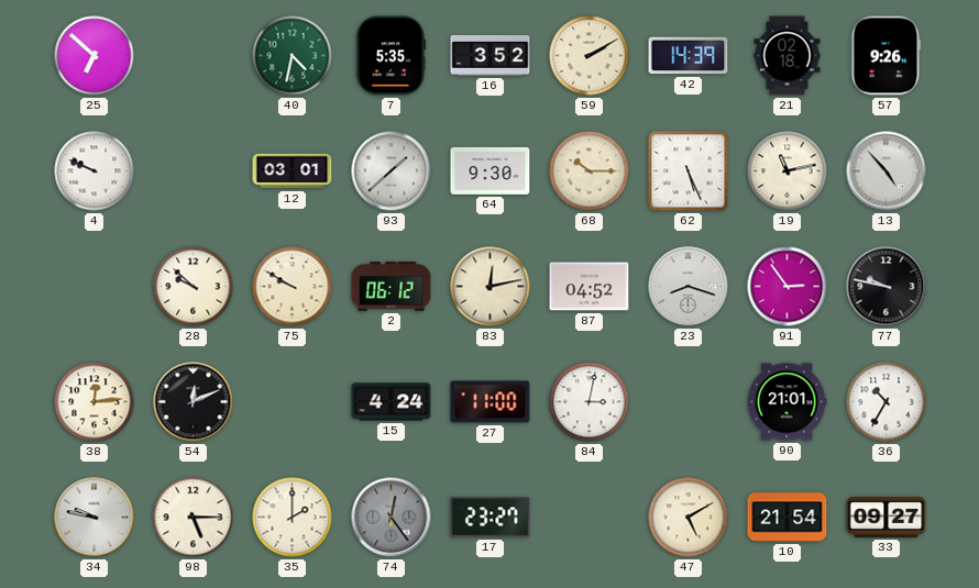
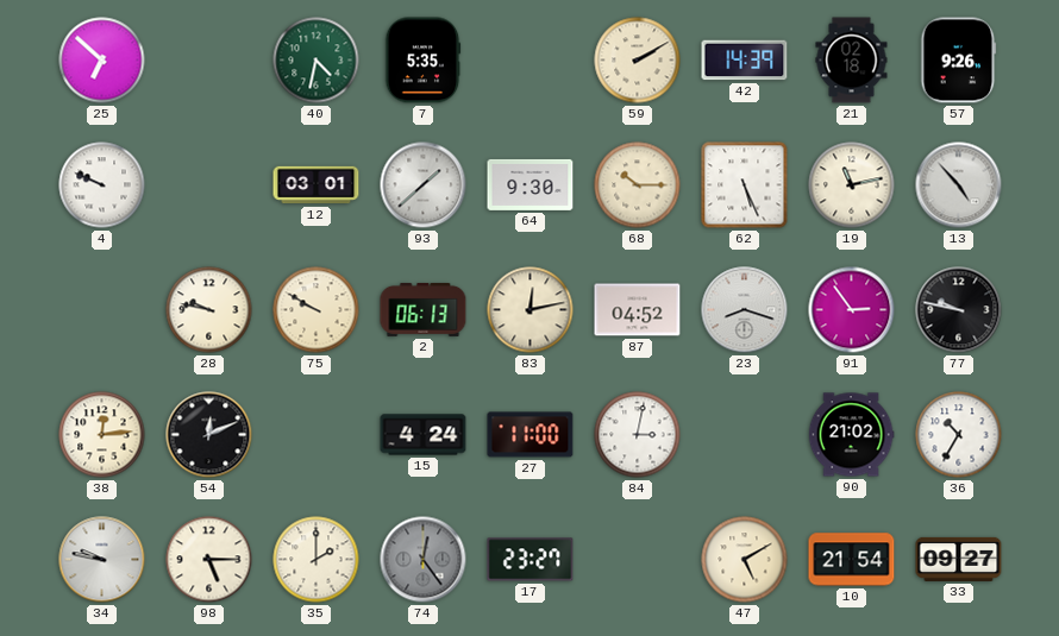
16: 3:52 -> none (491, 55)
28: 9:52 -> 9:47 (209, 310)
2: 06:12 -> 06:13 (424, 309)
90: 21:01 -> 21:02 (851, 435)
